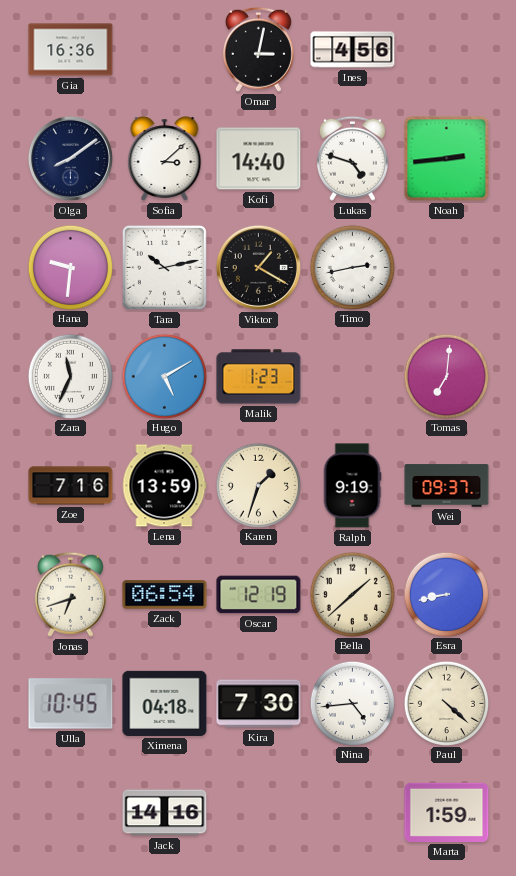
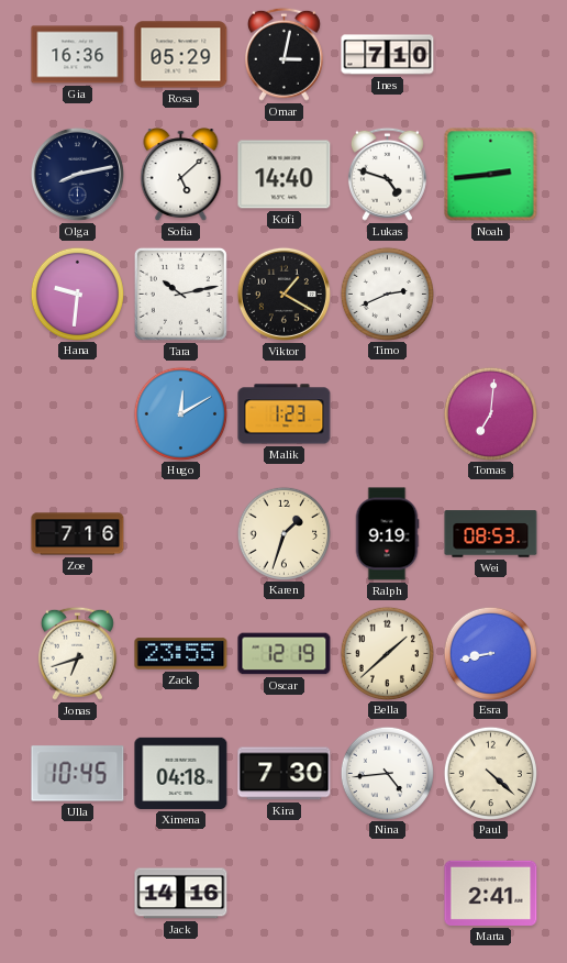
Rosa: none -> 05:29 (181, 55)
Ines: 4:56 -> 7:10 (388, 55)
Olga: 8:09 -> 8:13 (77, 174)
Sofia: 3:08 -> 5:08 (181, 175)
Timo: 2:43 -> 2:41 (387, 294)
Zara: 11:34 -> none (70, 376)
Hugo: 5:10 -> 12:10 (180, 413)
Lena: 13:59 -> none (164, 486)
Wei: 09:37 -> 08:53 (491, 534)
Zack: 06:54 -> 23:55 (181, 654)
Marta: 1:59 -> 2:41 (491, 893)
